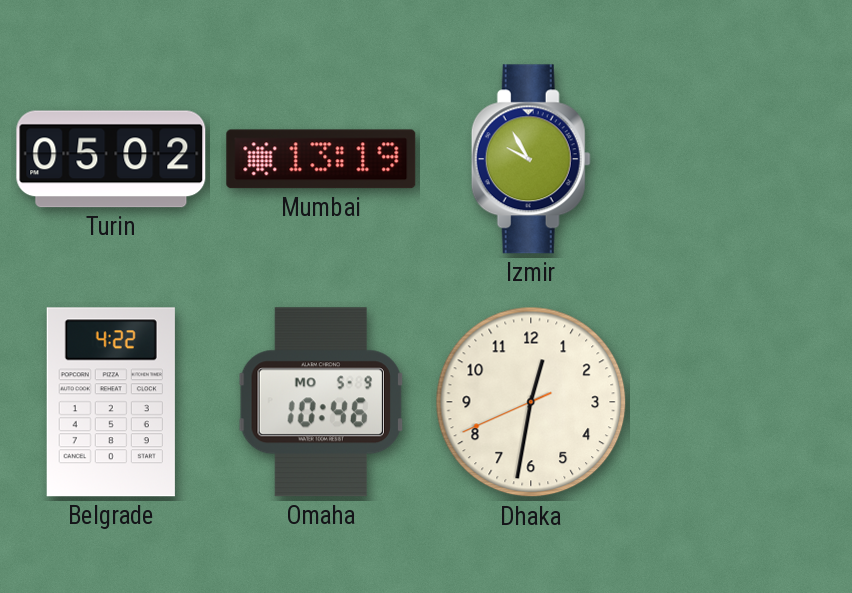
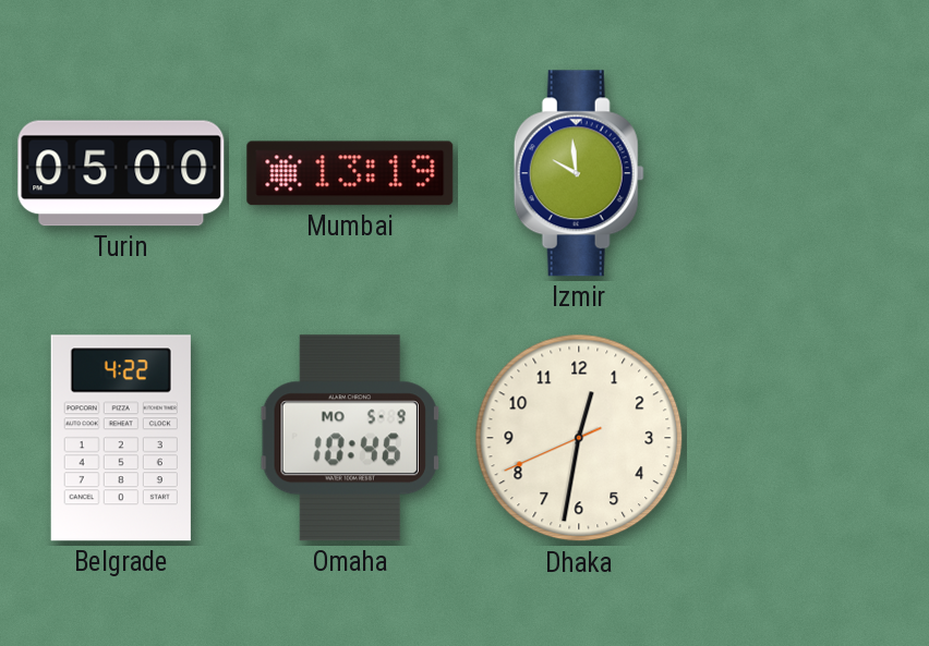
Turin: 05:02 -> 05:00 (121, 173)
Izmir: 9:55 -> 9:59 (579, 173)
